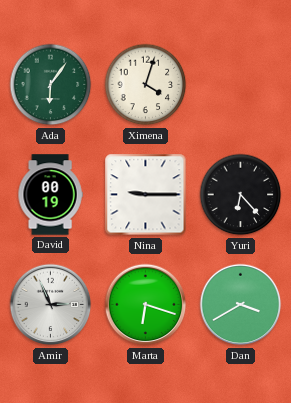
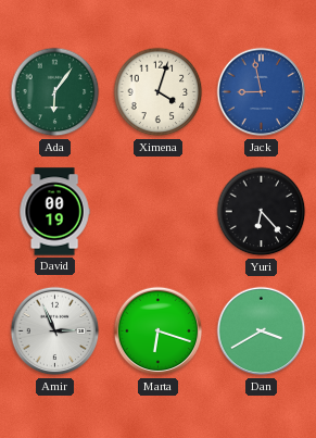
Jack: none -> 8:58 (262, 92)
Nina: 9:15 -> none (146, 195)
